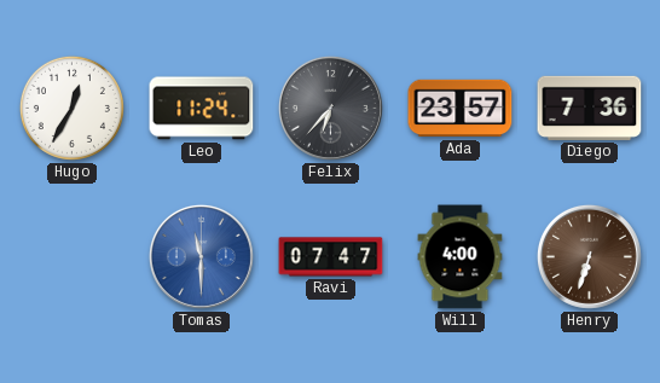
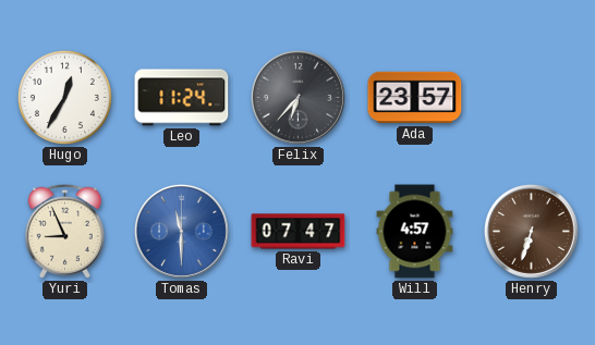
Diego: 7:36 -> none (590, 108)
Yuri: none -> 8:56 (64, 231)
Will: 4:00 -> 4:57 (415, 232)
